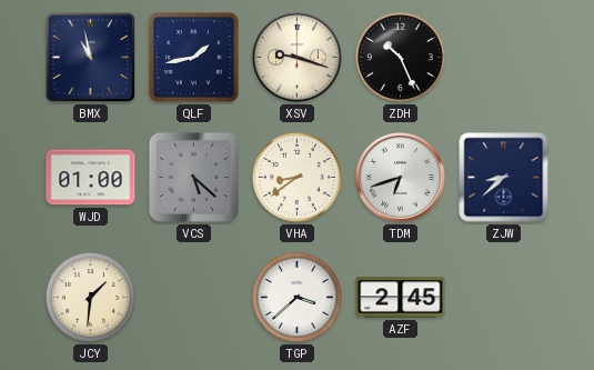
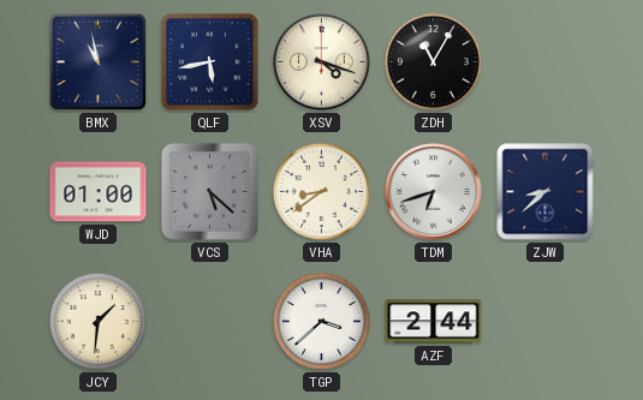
QLF: 1:43 -> 5:43 (210, 62)
XSV: 9:18 -> 4:18 (322, 62)
ZDH: 10:26 -> 11:05 (433, 61)
AZF: 2:45 -> 2:44 (434, 322)
